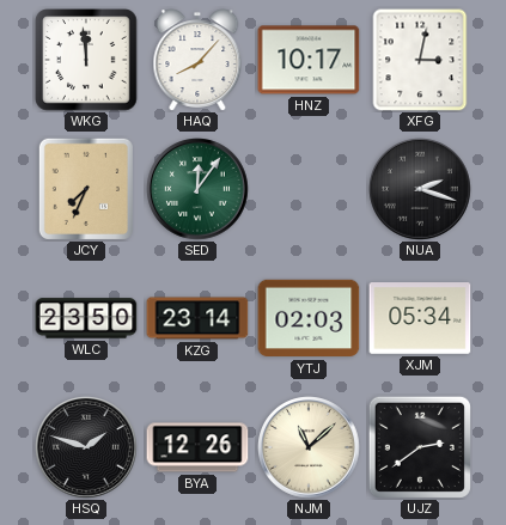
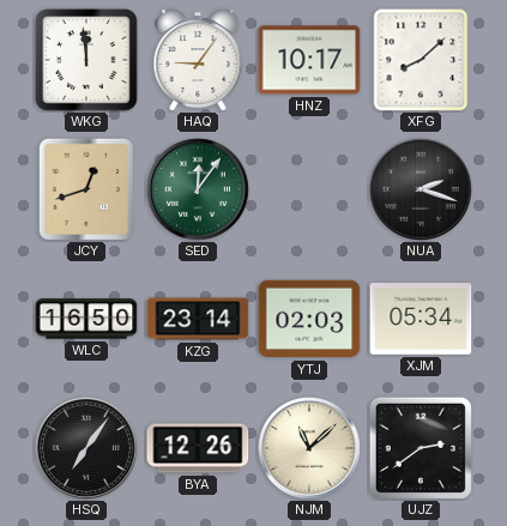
HAQ: 8:07 -> 9:06 (198, 60)
XFG: 3:02 -> 8:08 (421, 60)
JCY: 7:34 -> 12:42 (86, 189)
WLC: 23:50 -> 16:50 (86, 319)
HSQ: 1:48 -> 7:06 (86, 448)
